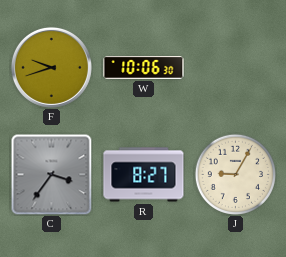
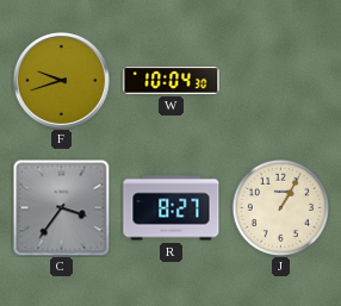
W: 10:06 -> 10:04 (172, 81)
J: 9:05 -> 1:05 (280, 207)
